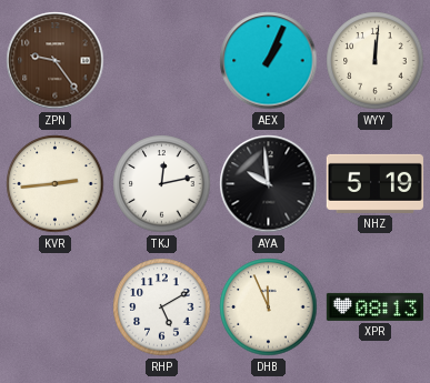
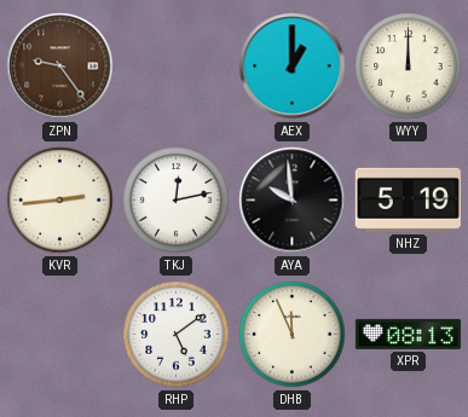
AEX: 1:04 -> 1:00 (293, 66)
WYY: 12:01 -> 12:00 (409, 66)
RHP: 5:10 -> 5:09 (177, 335)
